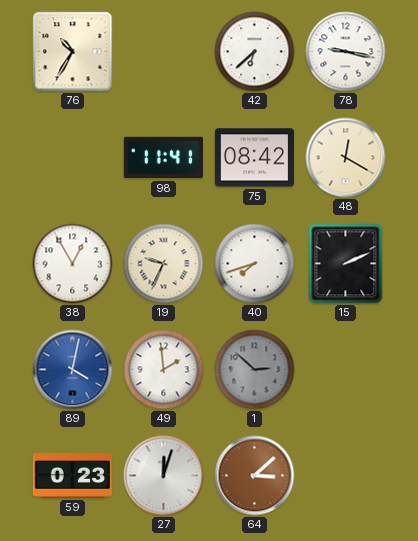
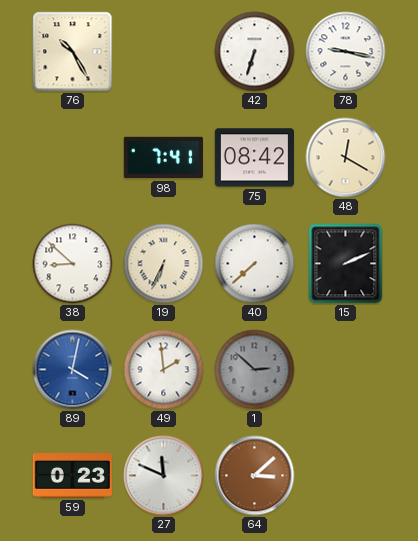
76: 10:35 -> 10:25 (73, 52)
42: 6:38 -> 6:33 (255, 52)
98: 11:41 -> 7:41 (163, 158)
38: 12:55 -> 8:52 (73, 264)
19: 9:34 -> 6:34 (164, 264)
40: 7:42 -> 7:38 (255, 264)
27: 12:03 -> 11:49 (164, 476)
